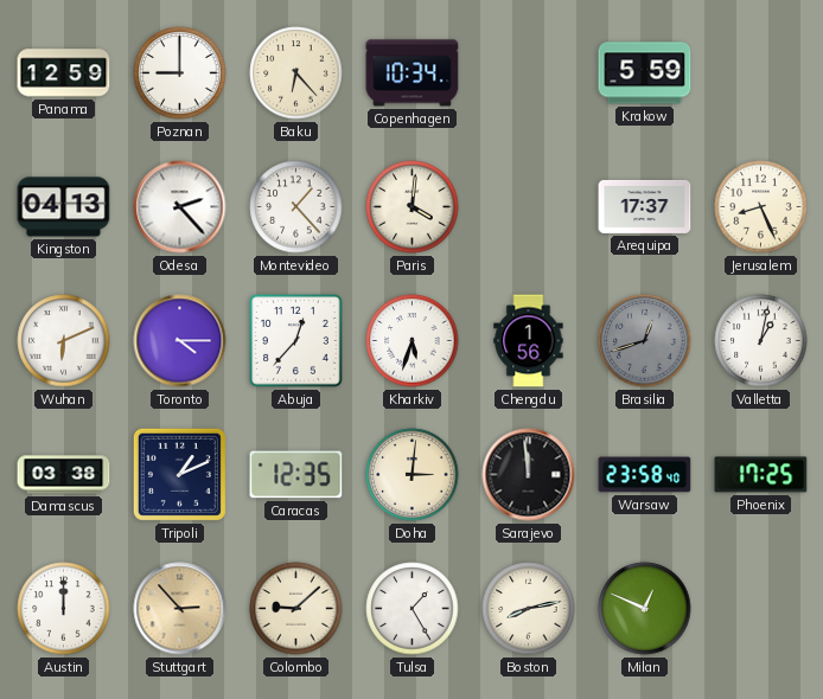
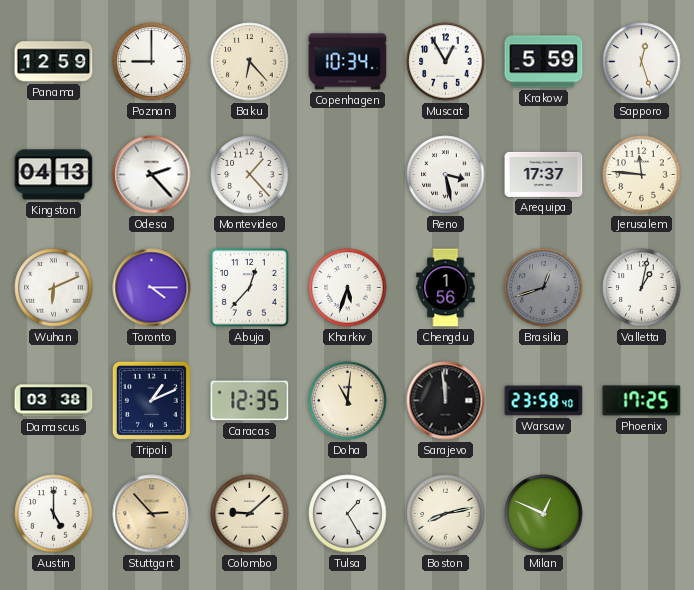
Muscat: none -> 12:55 (446, 62)
Sapporo: none -> 12:27 (642, 62)
Paris: 4:01 -> none (413, 207)
Reno: none -> 3:28 (446, 175)
Jerusalem: 8:26 -> 11:46 (642, 175)
Doha: 3:01 -> 11:01 (348, 401)
Austin: 12:00 -> 5:00 (54, 514)
